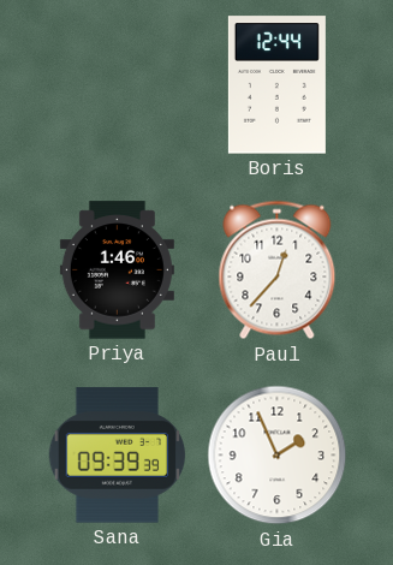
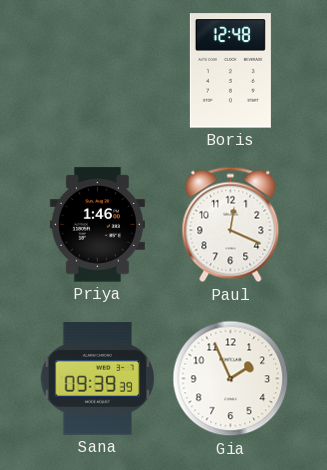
Boris: 12:44 -> 12:48 (230, 71)
Paul: 12:37 -> 12:19 (231, 225)
